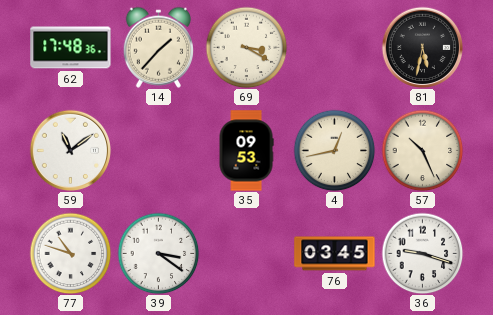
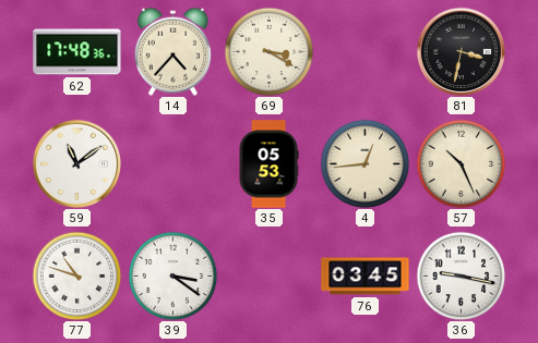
14: 1:37 -> 4:37 (172, 51)
81: 5:32 -> 3:32 (461, 51)
35: 09:53 -> 05:53 (268, 164)
4: 12:43 -> 12:44 (364, 163)
36: 9:18 -> 9:17 (461, 275)
